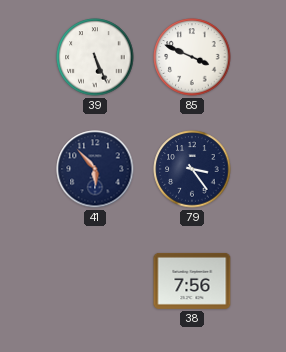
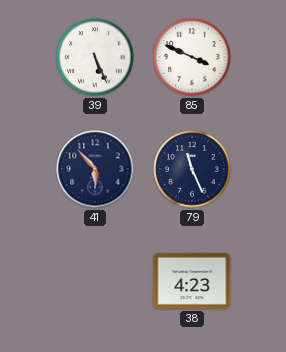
79: 3:24 -> 11:26 (192, 169)
38: 7:56 -> 4:23 (192, 281)
